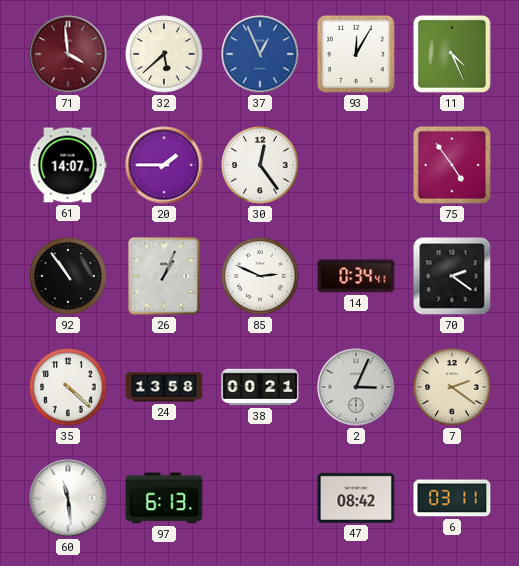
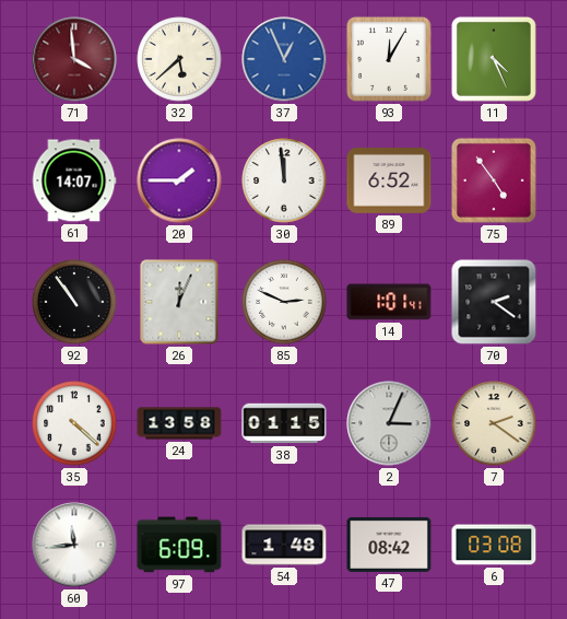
30: 12:24 -> 11:59 (284, 180)
89: none -> 6:52 (389, 182)
26: 1:04 -> 12:04 (179, 302)
14: 0:34 -> 1:01 (389, 302)
38: 00:21 -> 01:15 (284, 423)
60: 11:29 -> 11:44 (74, 545)
97: 6:13 -> 6:09 (179, 545)
54: none -> 1:48 (284, 545)
6: 03:11 -> 03:08 (494, 545)
